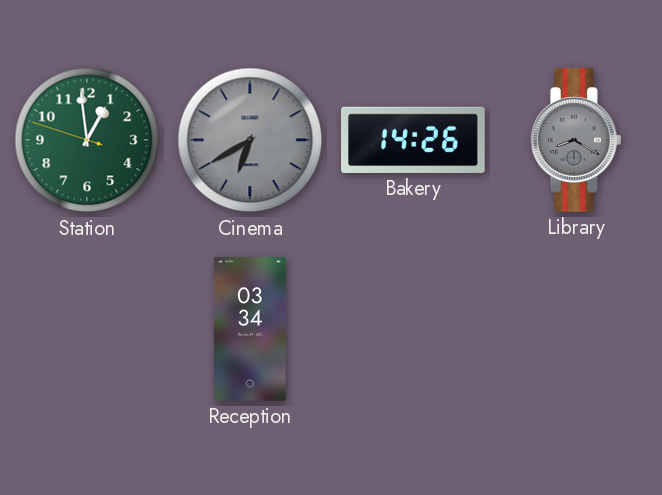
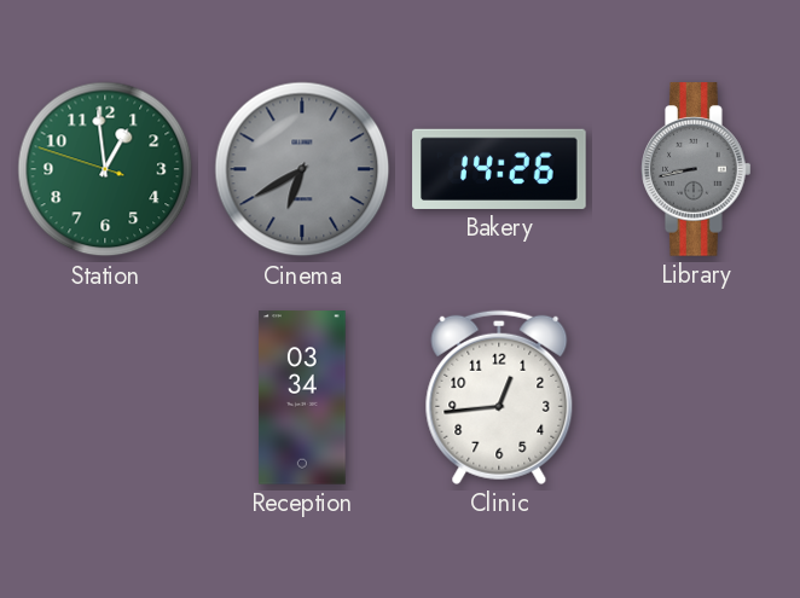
Library: 8:20 -> 8:43 (697, 169)
Clinic: none -> 12:44 (499, 397)
